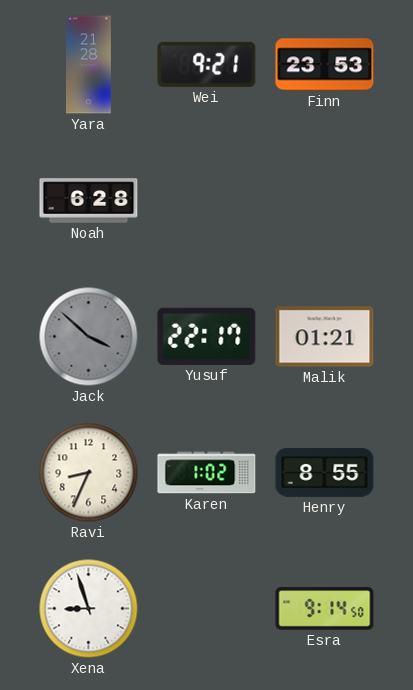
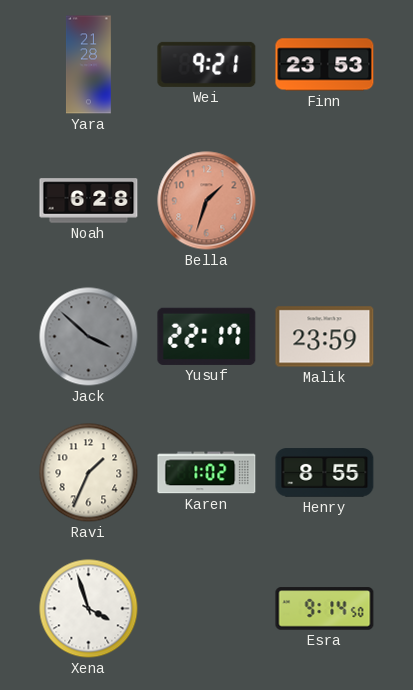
Bella: none -> 1:33 (207, 201)
Malik: 01:21 -> 23:59 (325, 337)
Ravi: 8:34 -> 1:34 (89, 473)
Xena: 8:57 -> 3:57 (89, 609)
